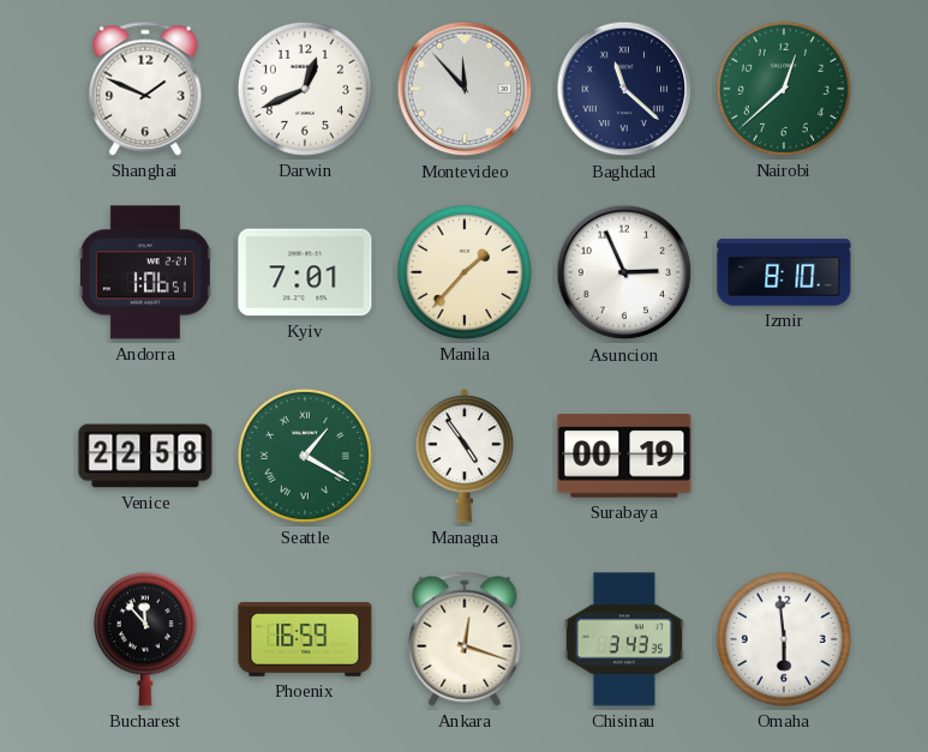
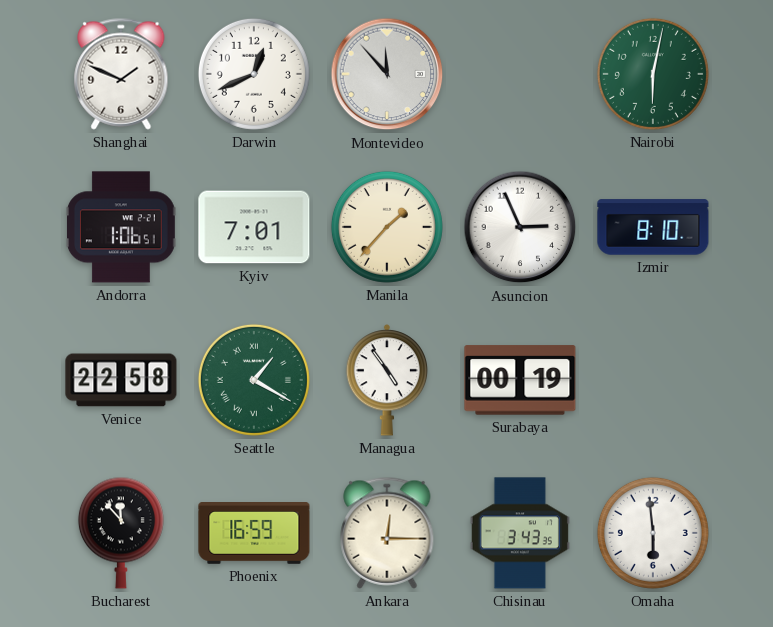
Baghdad: 11:22 -> none (624, 89)
Nairobi: 12:38 -> 6:02 (653, 74)
Ankara: 12:18 -> 12:15 (387, 533)
